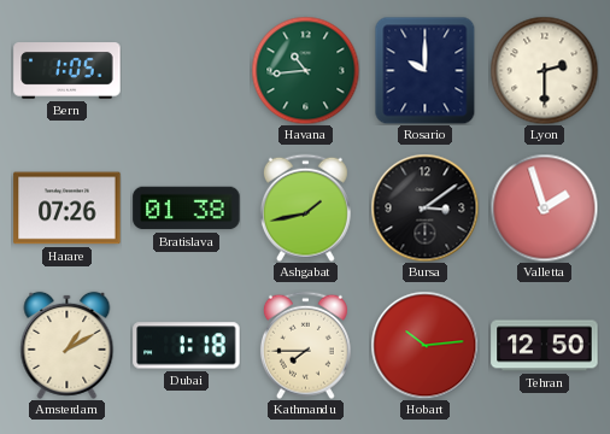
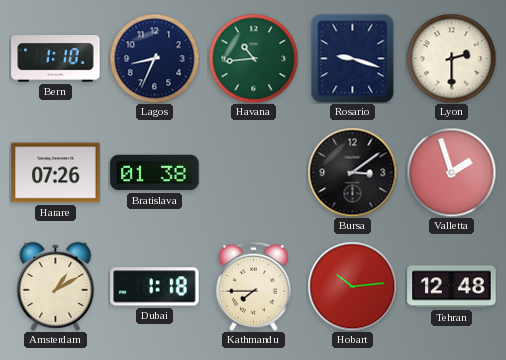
Bern: 1:05 -> 1:10 (56, 59)
Lagos: none -> 8:34 (154, 58)
Rosario: 10:00 -> 9:18 (353, 58)
Ashgabat: 1:43 -> none (305, 207)
Tehran: 12:50 -> 12:48 (452, 287)
